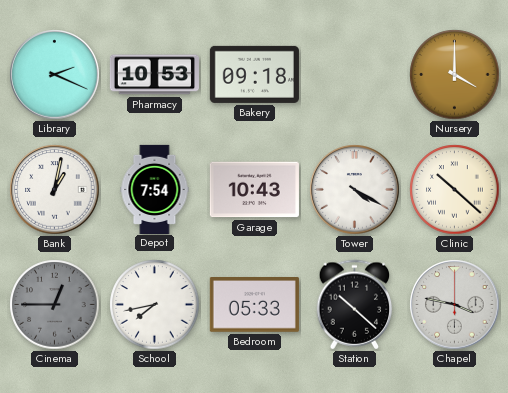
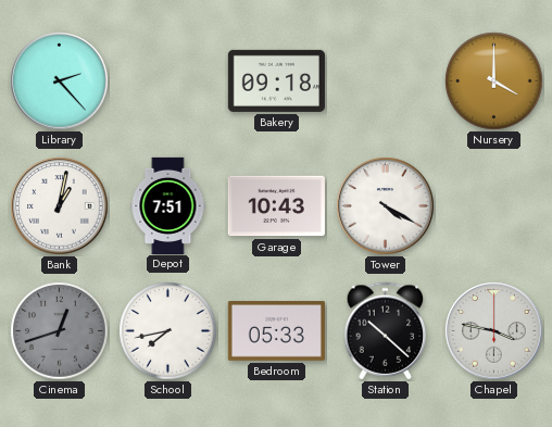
Library: 2:19 -> 2:23 (60, 81)
Pharmacy: 10:53 -> none (154, 75)
Depot: 7:54 -> 7:51 (168, 205)
Clinic: 10:22 -> none (455, 190)
Cinema: 12:45 -> 12:42 (60, 331)
